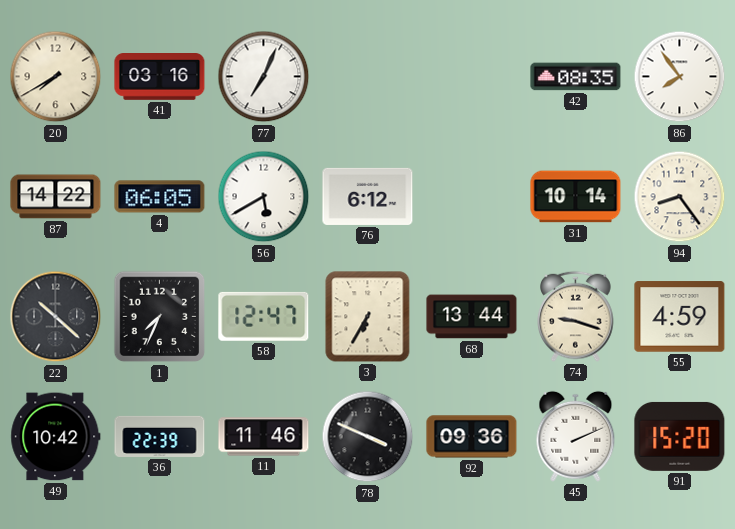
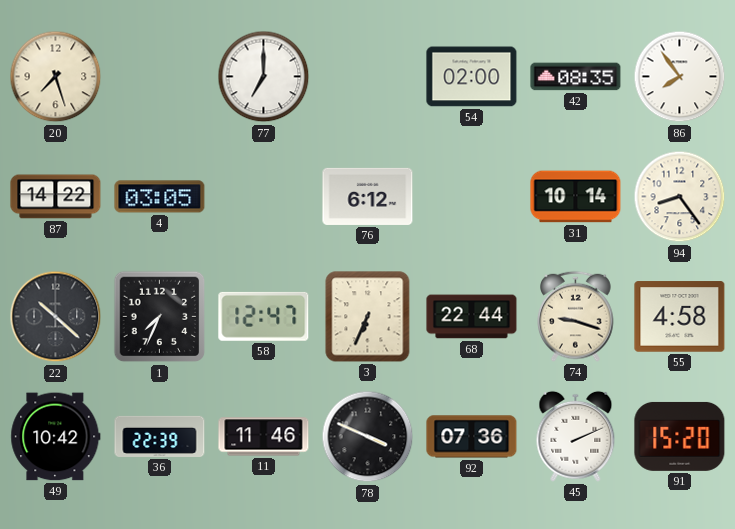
20: 7:40 -> 7:27 (56, 77)
41: 03:16 -> none (160, 77)
77: 7:04 -> 7:00 (264, 77)
54: none -> 02:00 (472, 77)
4: 06:05 -> 03:05 (160, 197)
56: 5:40 -> none (264, 197)
3: 6:35 -> 6:34 (368, 317)
68: 13:44 -> 22:44 (472, 317)
55: 4:59 -> 4:58 (680, 317)
92: 09:36 -> 07:36 (472, 437)
